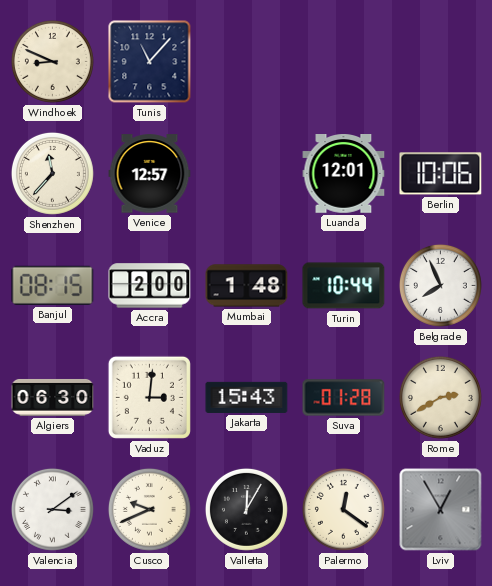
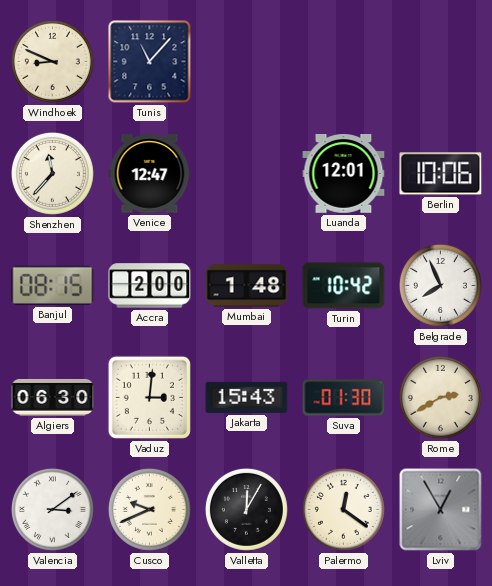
Venice: 12:57 -> 12:47 (150, 174)
Turin: 10:44 -> 10:42 (344, 286)
Suva: 01:28 -> 01:30 (344, 398)
